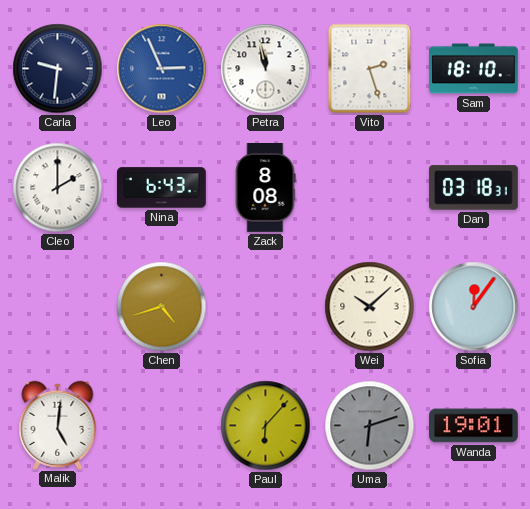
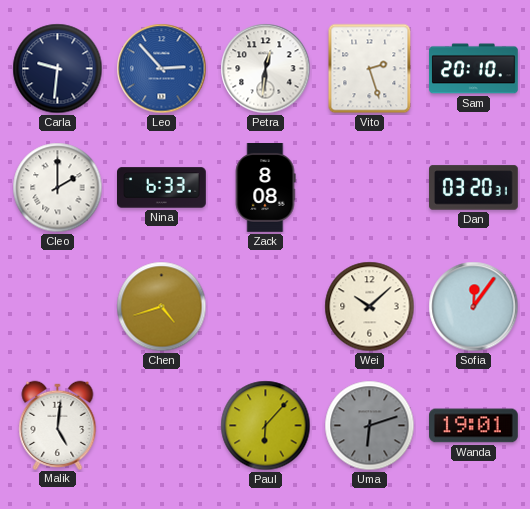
Leo: 2:56 -> 2:53 (162, 69)
Petra: 11:58 -> 12:31 (266, 69)
Sam: 18:10 -> 20:10 (474, 69)
Nina: 6:43 -> 6:33 (162, 188)
Dan: 03:18 -> 03:20 (474, 188)
